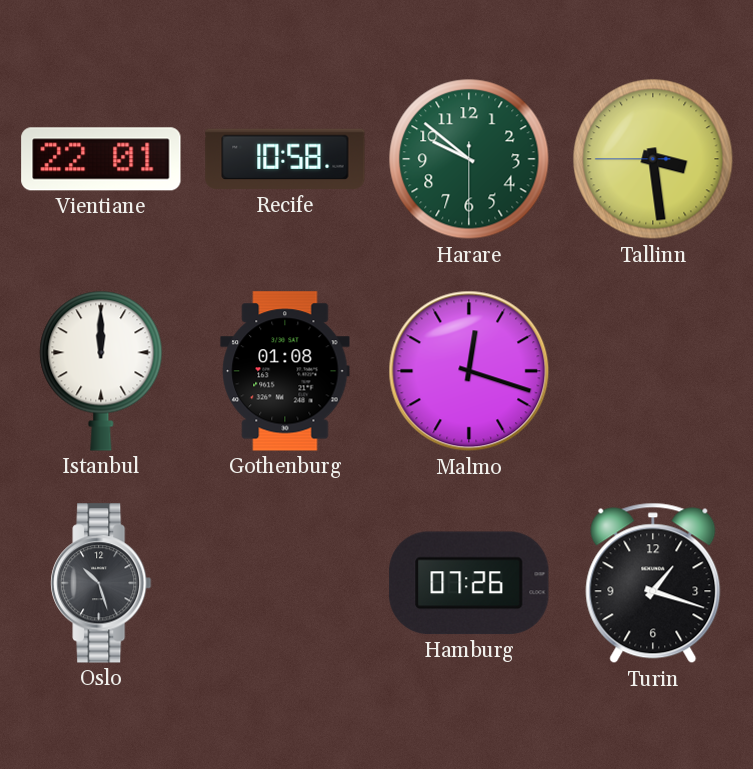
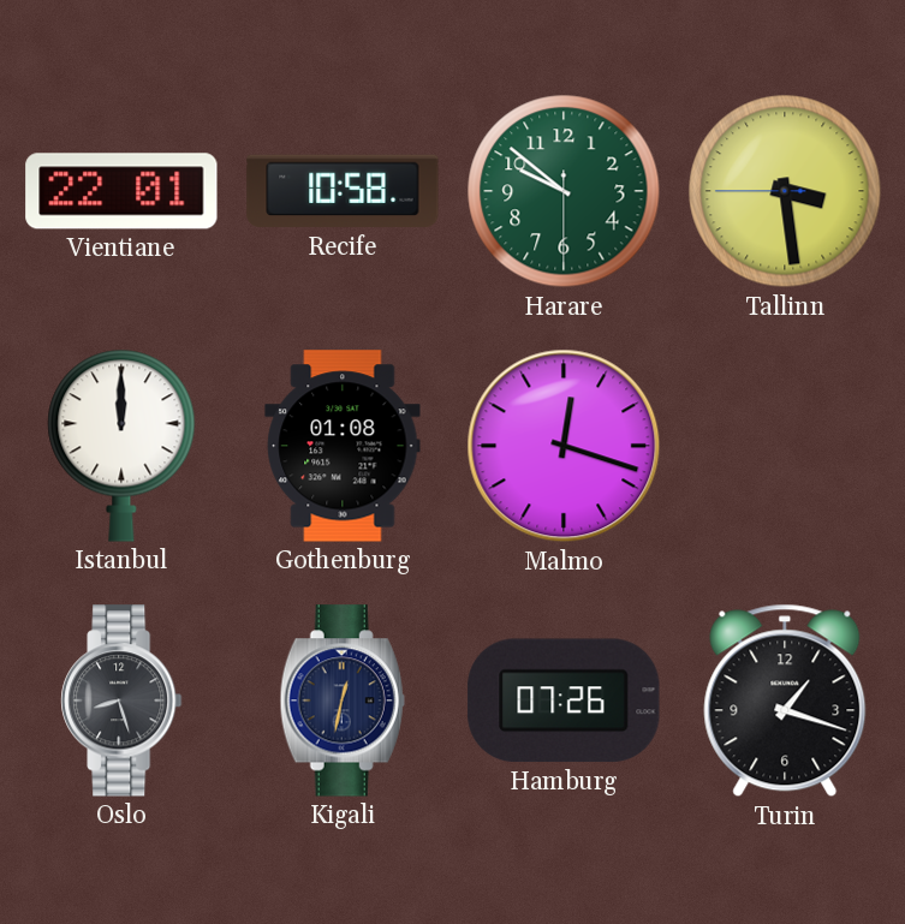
Oslo: 10:27 -> 8:27 (121, 701)
Kigali: none -> 12:32 (343, 701)
